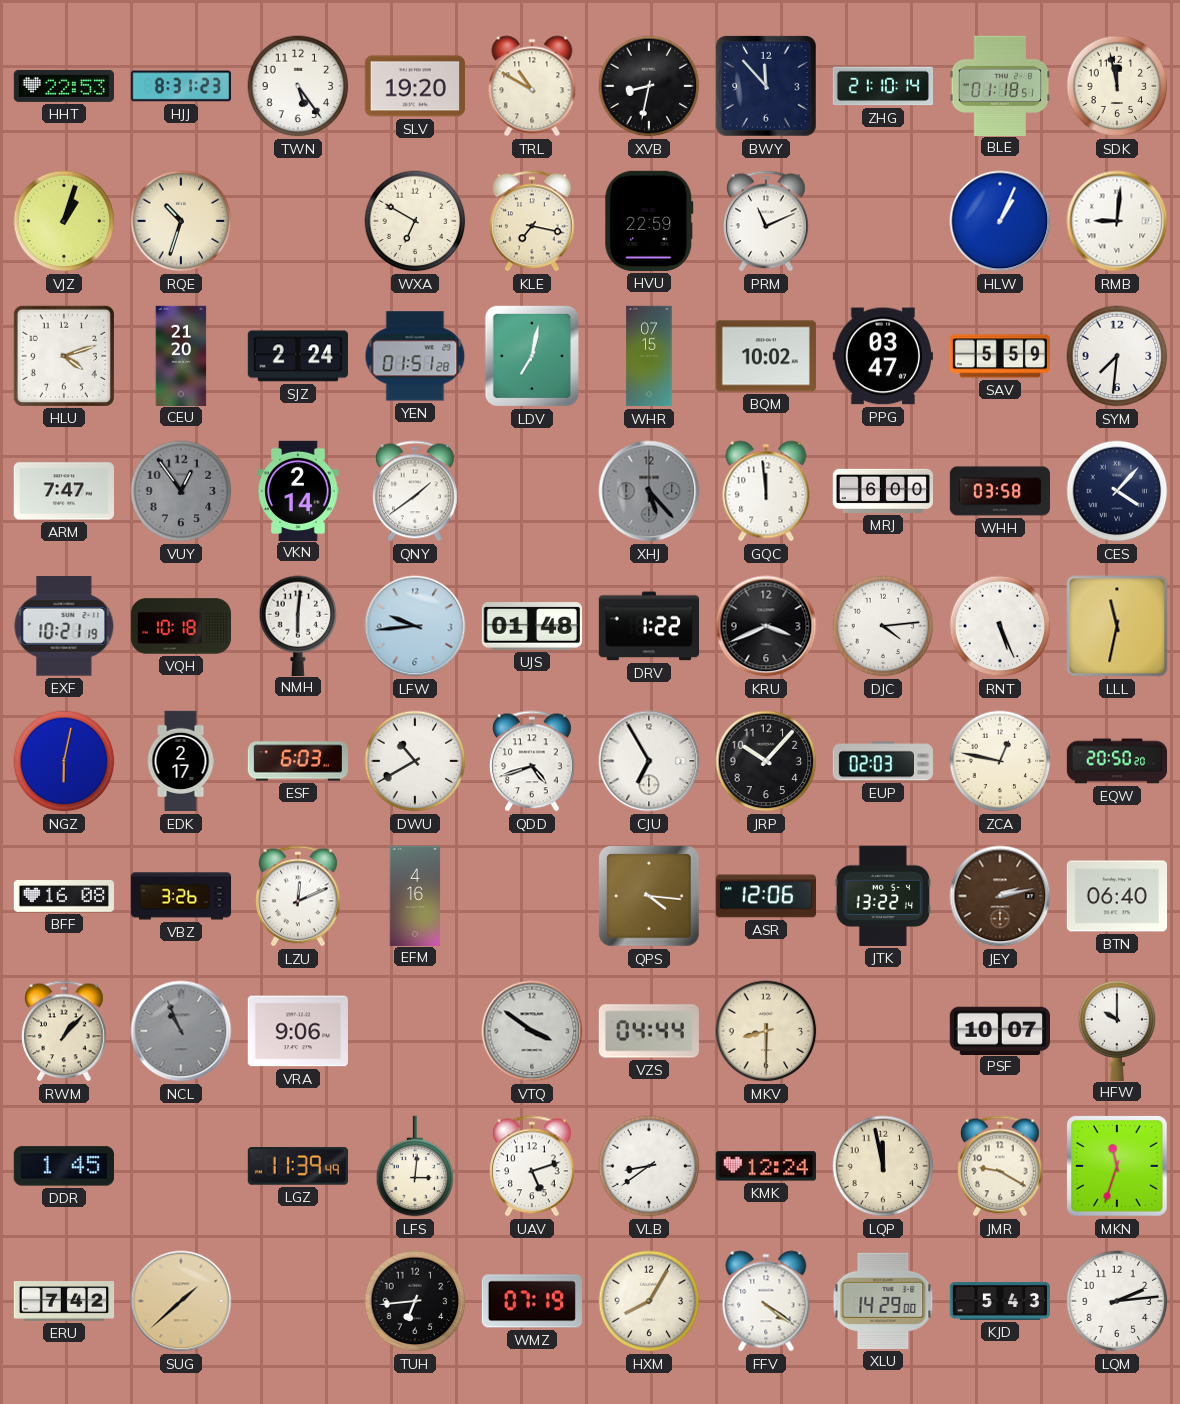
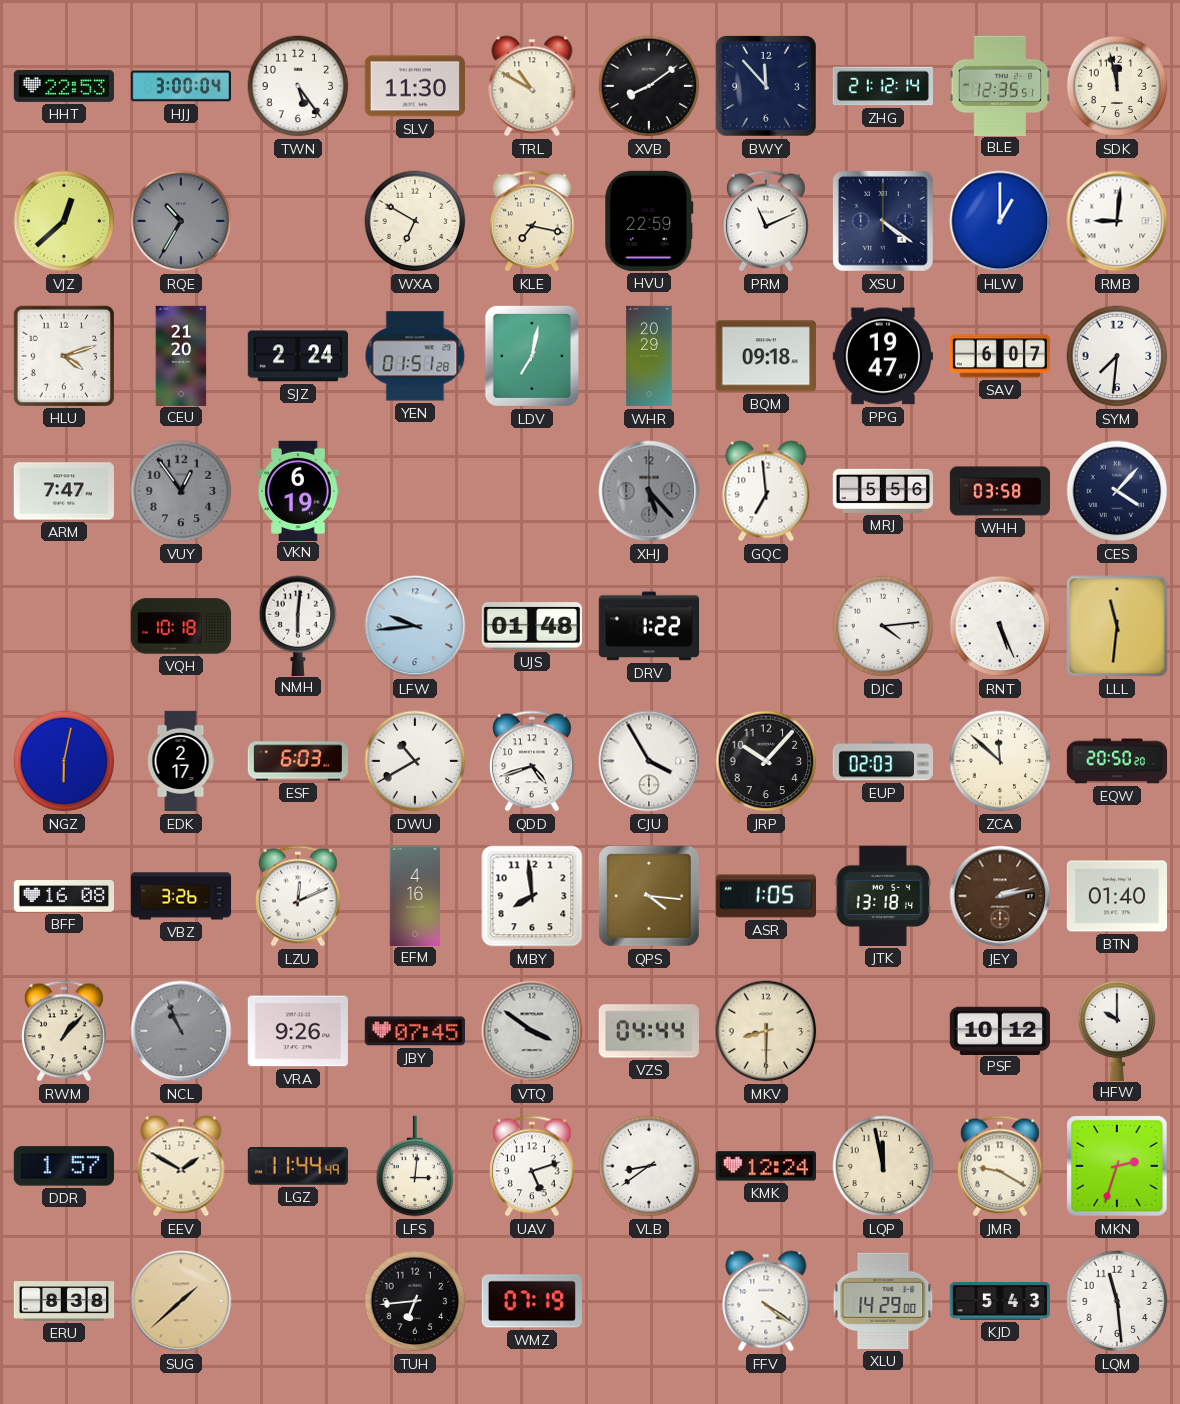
HJJ: 8:31 -> 3:00 (180, 86)
SLV: 19:20 -> 11:30 (415, 86)
XVB: 8:32 -> 8:09 (649, 86)
ZHG: 21:10 -> 21:12 (882, 86)
BLE: 01:18 -> 12:35 (1000, 85)
VJZ: 1:03 -> 12:38 (64, 221)
RQE: 10:33 -> 10:35 (181, 221)
RQE dial: cream -> grey (181, 221)
XSU: none -> 4:21 (883, 221)
HLW: 1:04 -> 1:00 (1000, 221)
WHR: 07:15 -> 20:29 (649, 356)
BQM: 10:02 -> 09:18 (766, 356)
PPG: 03:47 -> 19:47 (882, 356)
SAV: 5:59 -> 6:07 (999, 356)
VKN: 2:14 -> 6:19 (298, 490)
QNY: 1:39 -> none (416, 491)
GQC: 11:59 -> 6:59 (766, 491)
MRJ: 6:00 -> 5:56 (882, 491)
EXF: 10:21 -> none (64, 626)
KRU: 3:41 -> none (766, 626)
LLL: 11:32 -> 11:31 (1117, 626)
CJU: 6:55 -> 3:55 (649, 761)
ZCA: 12:47 -> 11:52 (1000, 761)
MBY: none -> 7:59 (532, 896)
ASR: 12:06 -> 1:05 (765, 896)
JTK: 13:22 -> 13:18 (883, 896)
BTN: 06:40 -> 01:40 (1116, 896)
VRA: 9:06 -> 9:26 (298, 1031)
JBY: none -> 07:45 (415, 1031)
PSF: 10:07 -> 10:12 (1000, 1030)
DDR: 1:45 -> 1:57 (64, 1166)
EEV: none -> 1:50 (181, 1166)
LGZ: 11:39 -> 11:44 (298, 1166)
MKN: 11:33 -> 2:33 (1117, 1166)
ERU: 7:42 -> 8:38 (64, 1301)
HXM: 8:05 -> none (649, 1301)
LQM: 2:14 -> 11:29 (1117, 1301)
